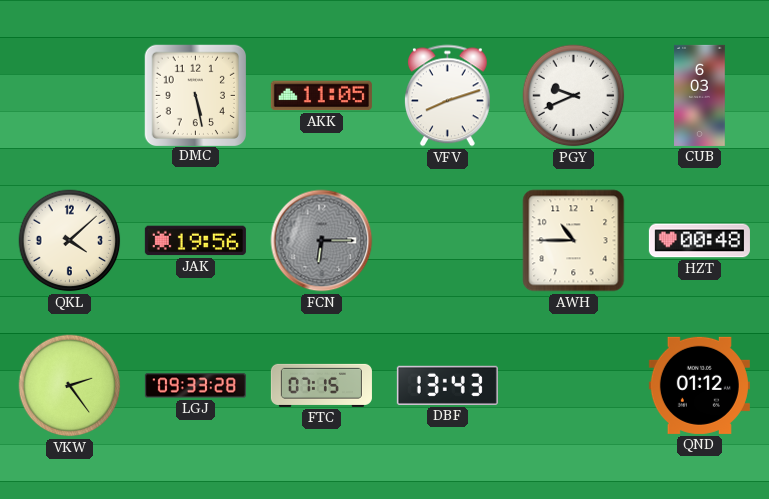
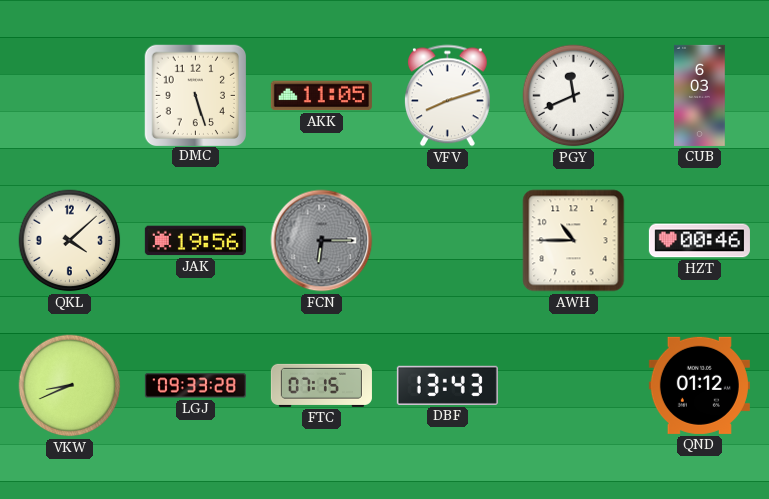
DMC: 5:28 -> 5:27 (195, 95)
PGY: 9:41 -> 11:41 (574, 96)
HZT: 00:48 -> 00:46 (699, 241)
VKW: 2:24 -> 8:41 (70, 386)
